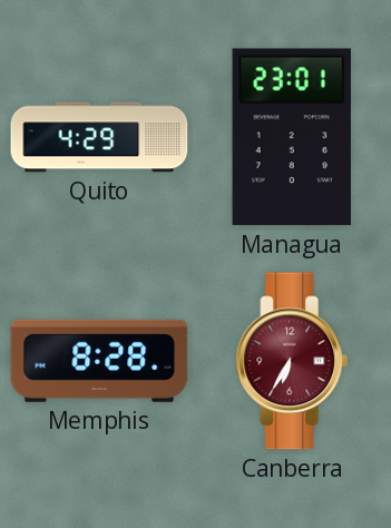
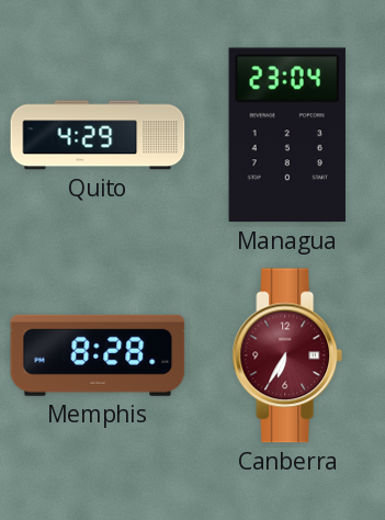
Managua: 23:01 -> 23:04 (287, 135)
